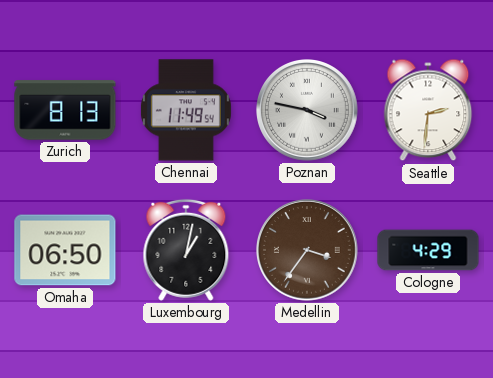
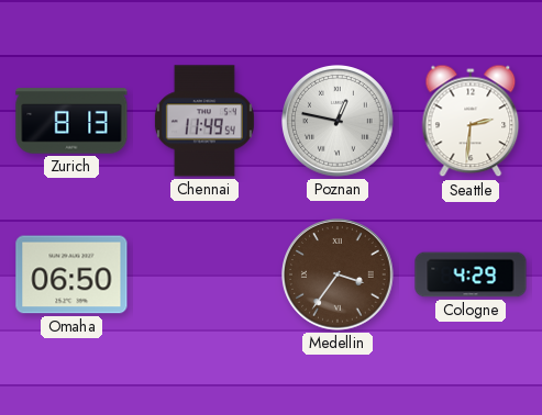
Poznan: 3:47 -> 12:47 (339, 122)
Luxembourg: 1:02 -> none (186, 250)
